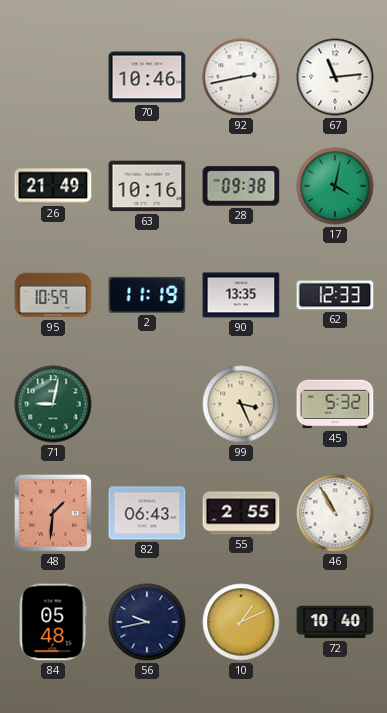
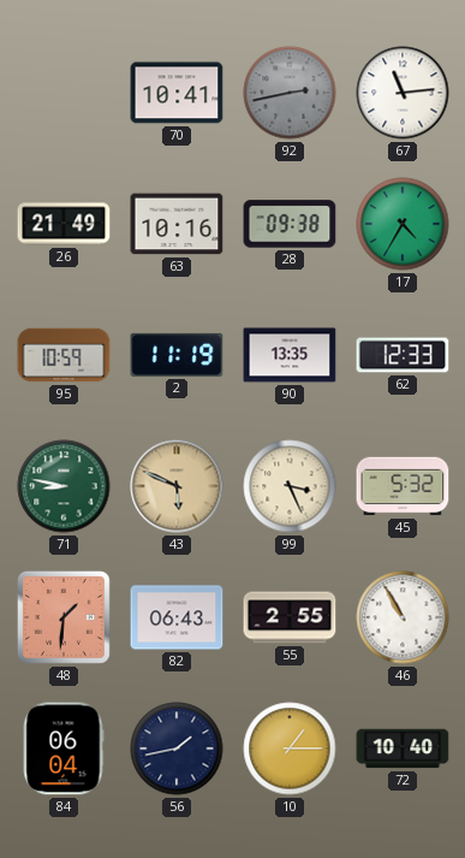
70: 10:46 -> 10:41 (177, 93)
92 dial: white -> grey (290, 93)
17: 4:02 -> 4:35 (403, 224)
71: 9:02 -> 8:47 (64, 486)
43: none -> 5:49 (177, 486)
84: 05:48 -> 06:04 (64, 748)
56: 9:43 -> 1:43 (177, 748)
10: 1:11 -> 1:15 (290, 748)
